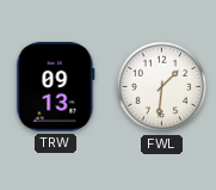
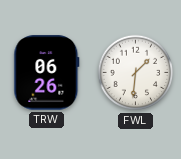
TRW: 09:13 -> 06:26 (47, 73)
